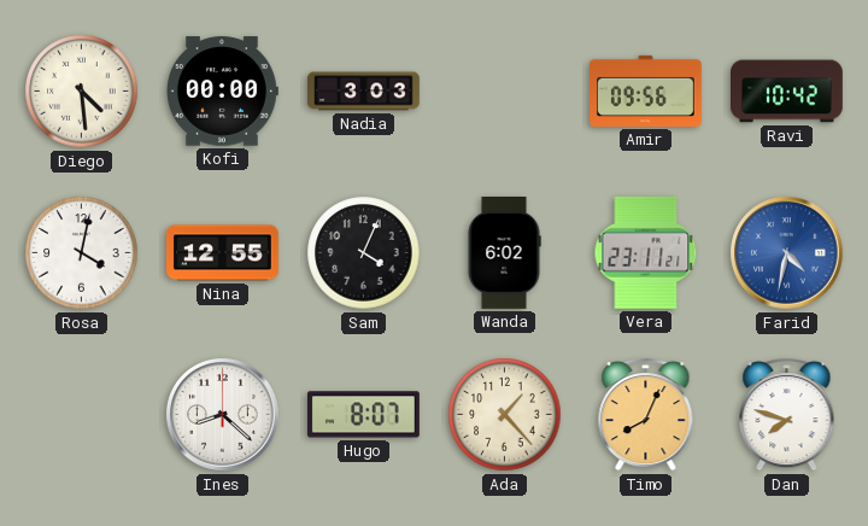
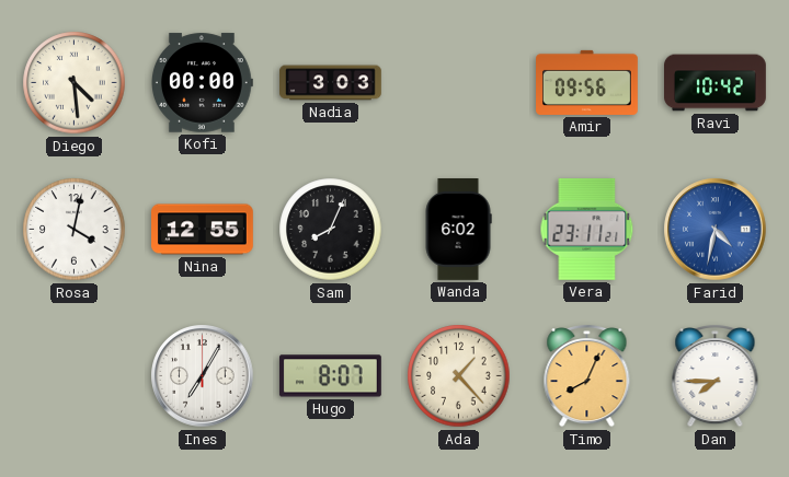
Sam: 4:04 -> 8:04 (331, 230)
Ines: 8:22 -> 7:05 (203, 376)
Dan: 7:48 -> 7:45 (716, 375)
